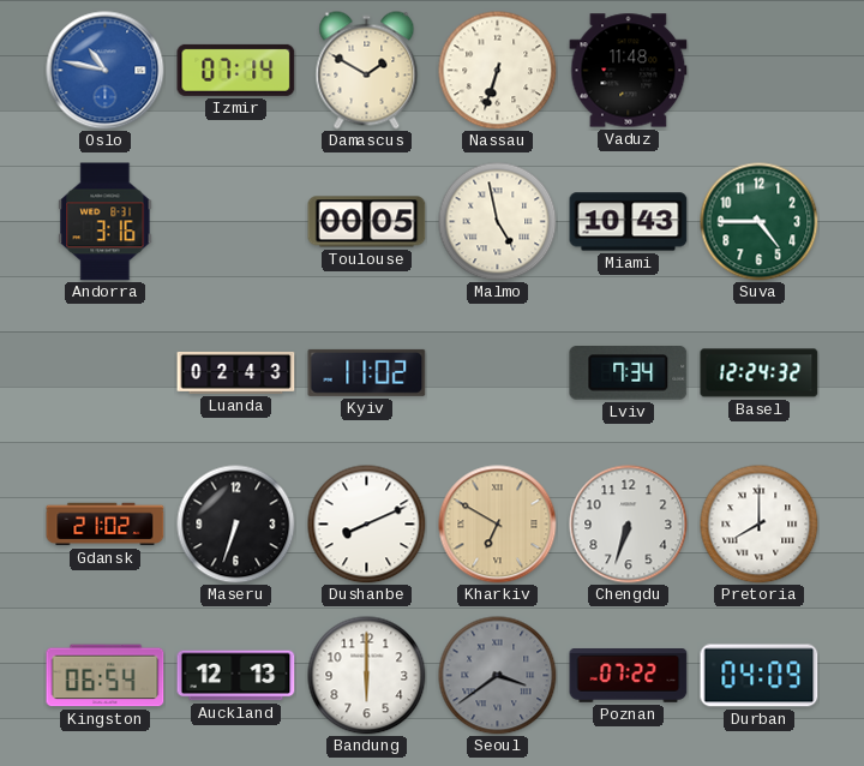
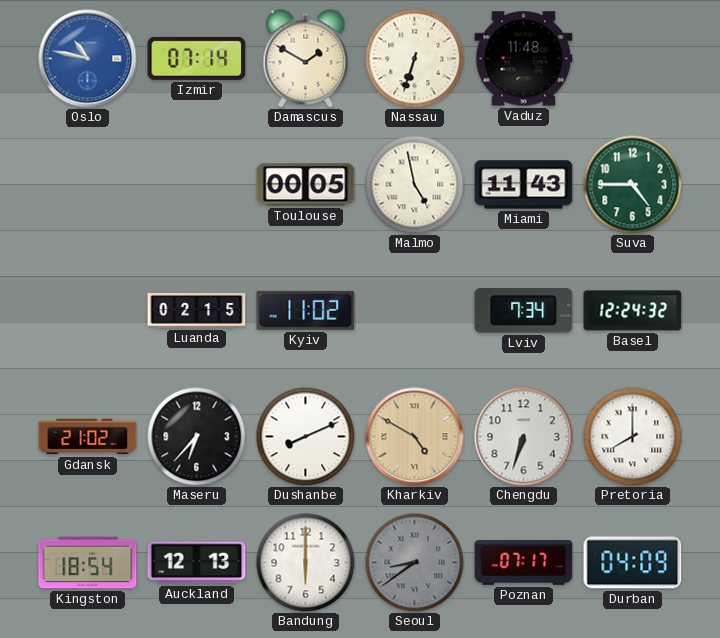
Andorra: 3:16 -> none (106, 222)
Miami: 10:43 -> 11:43 (524, 185)
Luanda: 02:43 -> 02:15 (197, 311)
Maseru: 6:33 -> 6:37 (197, 437)
Kharkiv: 6:50 -> 4:50 (415, 437)
Kingston: 06:54 -> 18:54 (88, 563)
Seoul: 3:39 -> 8:39 (415, 563)
Poznan: 07:22 -> 07:17 (524, 563)
